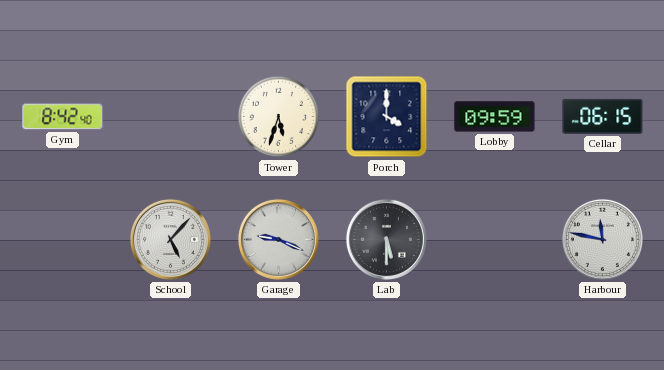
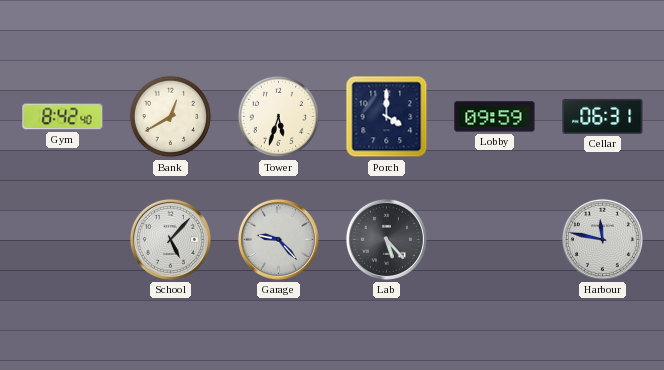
Bank: none -> 12:40 (171, 117)
Cellar: 06:15 -> 06:31 (603, 116)
Garage: 9:19 -> 9:23 (278, 239)
Lab: 5:30 -> 5:23 (386, 239)
